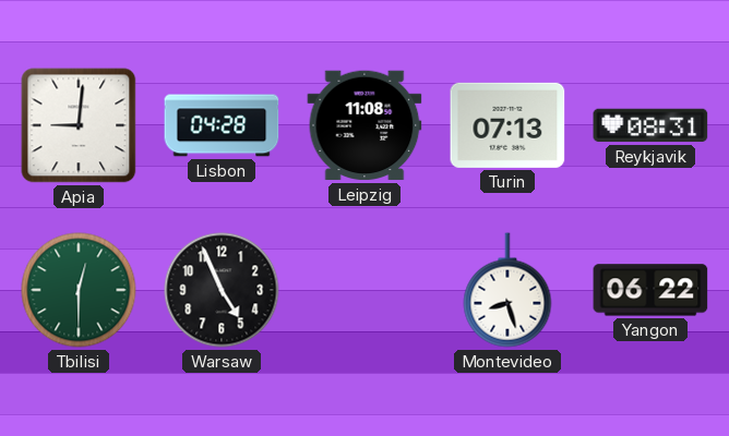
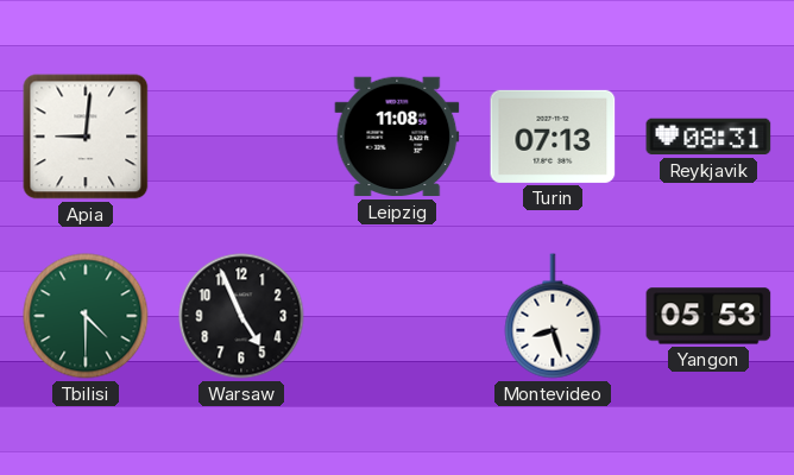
Lisbon: 04:28 -> none (222, 125)
Tbilisi: 12:30 -> 4:30 (86, 316)
Yangon: 06:22 -> 05:53 (708, 316)
